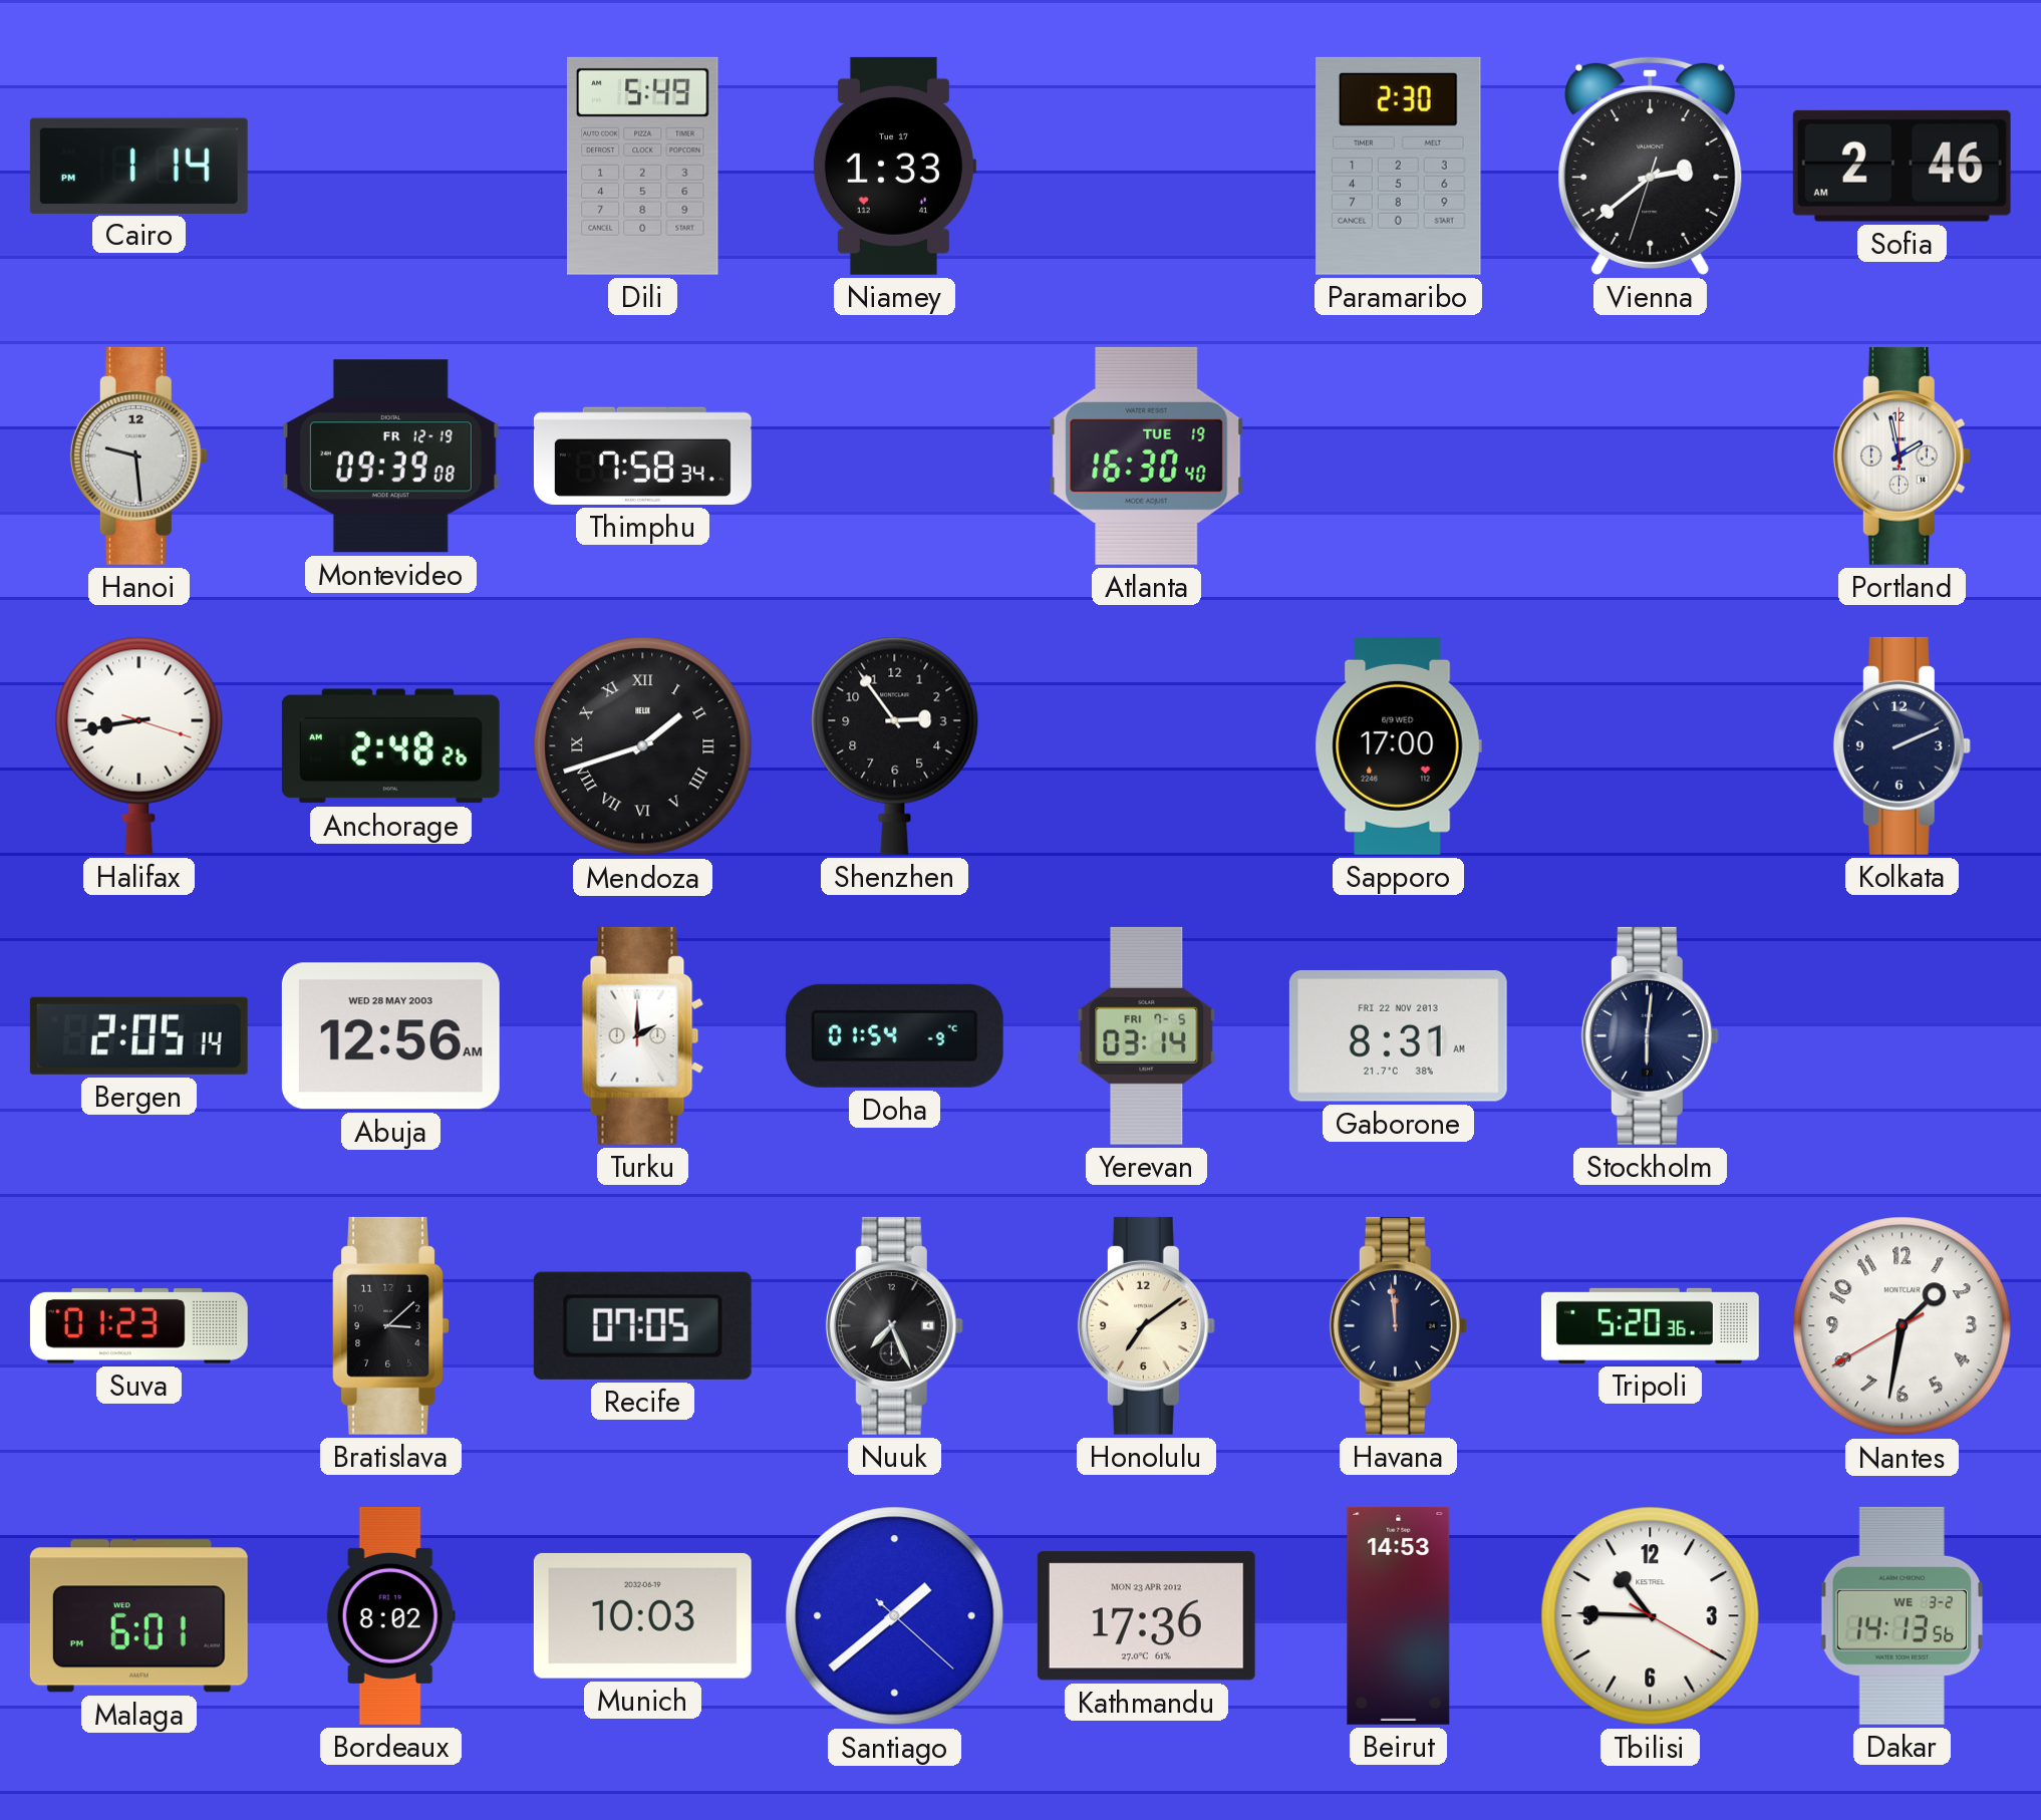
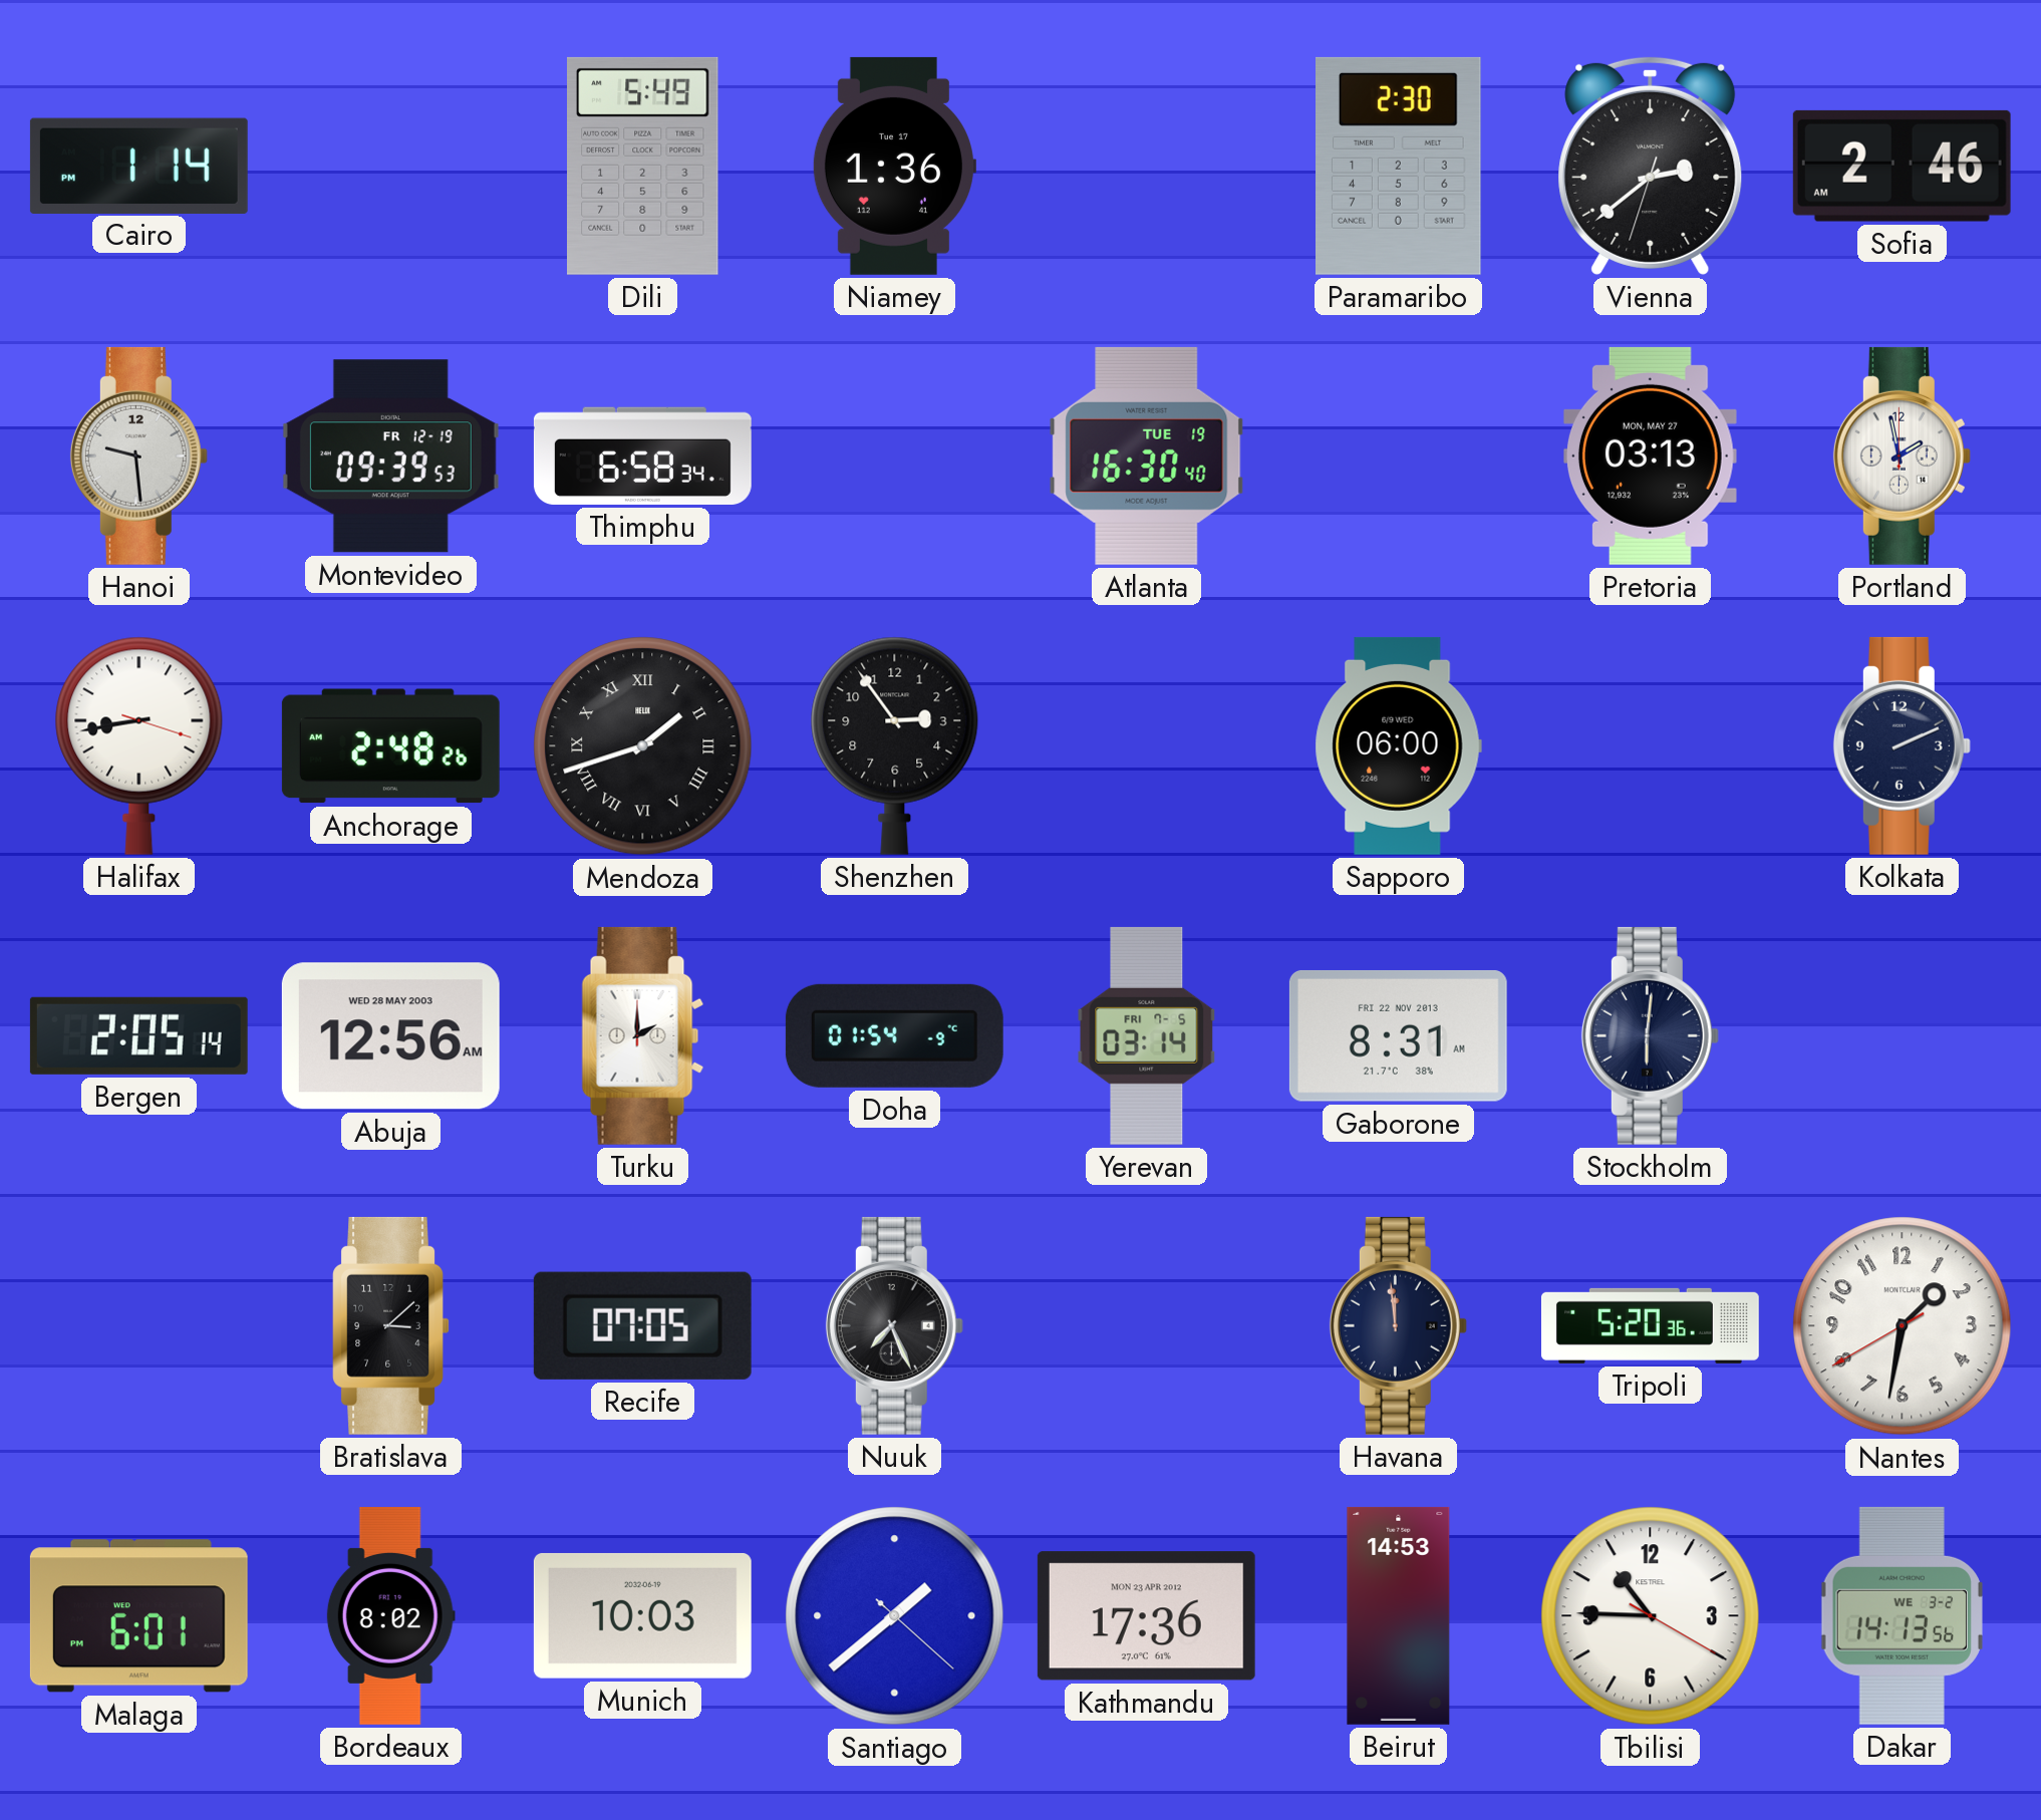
Niamey: 1:33 -> 1:36 (894, 166)
Montevideo: 09:39:08 -> 09:39:53 (390, 457)
Thimphu: 7:58 -> 6:58 (642, 456)
Pretoria: none -> 03:13 (1650, 456)
Sapporo: 17:00 -> 06:00 (1398, 745)
Suva: 01:23 -> none (138, 1326)
Honolulu: 7:09 -> none (1146, 1325)
